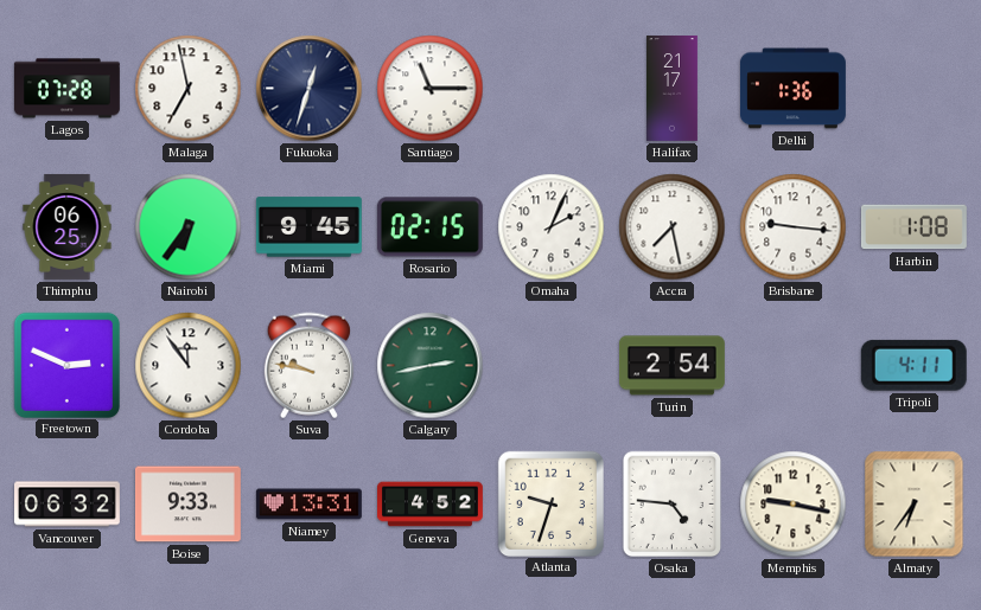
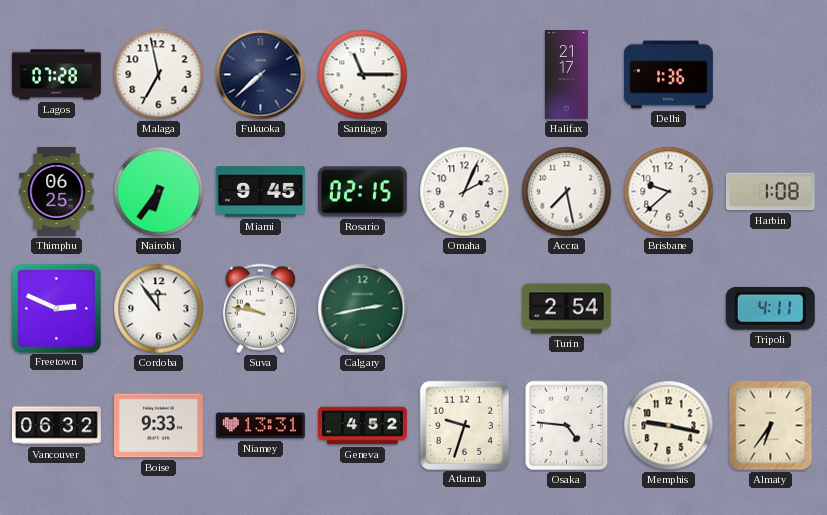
Fukuoka: 12:33 -> 7:38 (261, 75)
Brisbane: 9:16 -> 9:38 (669, 192)
